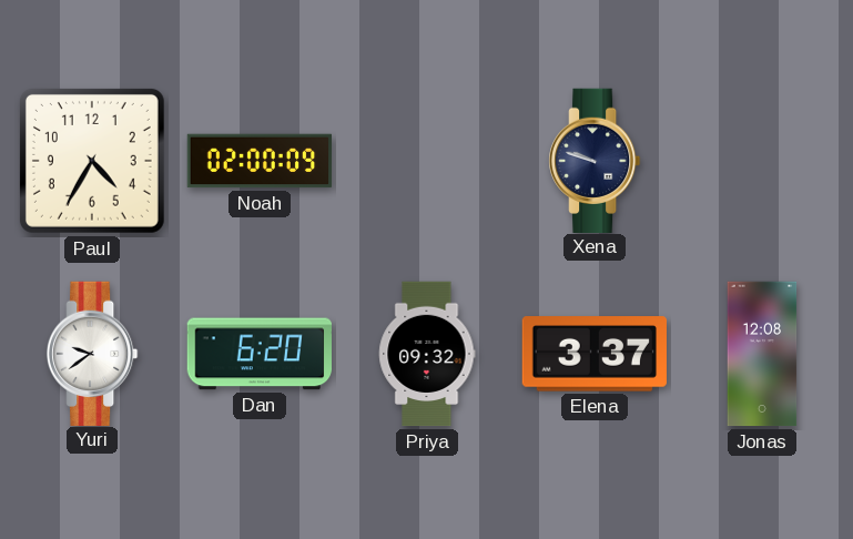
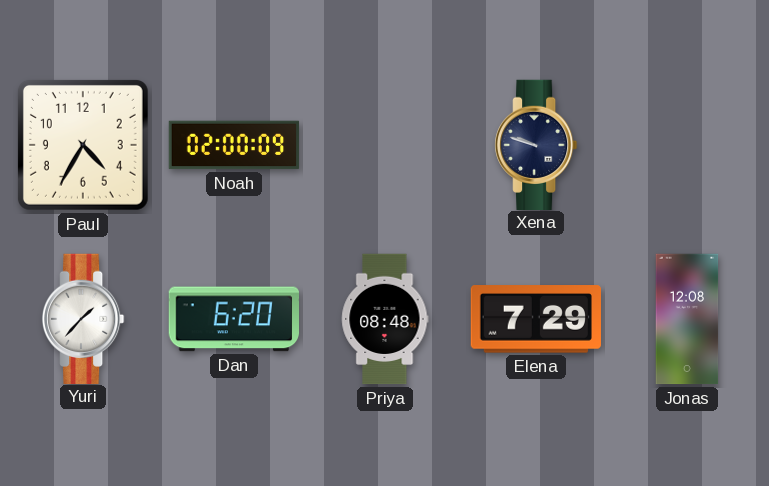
Yuri: 9:39 -> 1:37 (84, 318)
Priya: 09:32 -> 08:48 (385, 319)
Elena: 3:37 -> 7:29 (536, 319)
